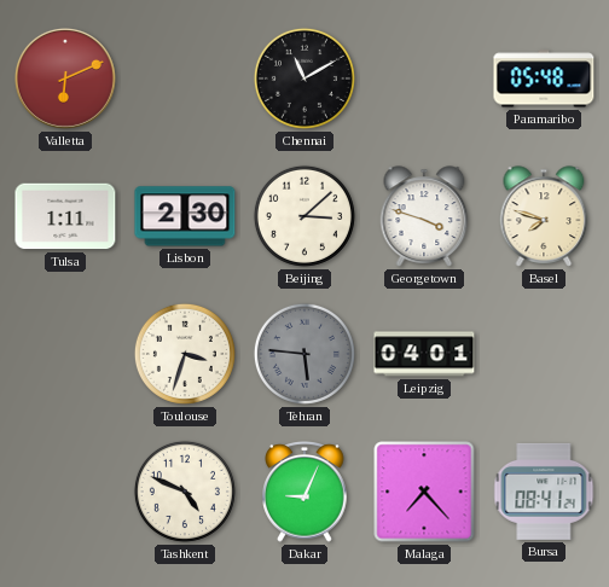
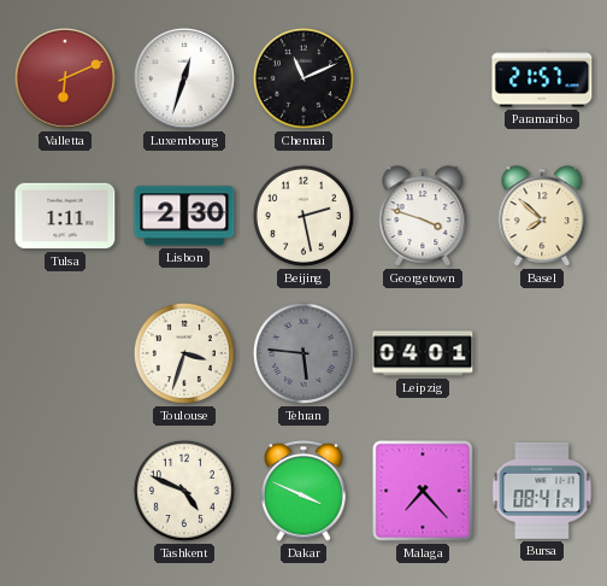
Luxembourg: none -> 12:33 (184, 78)
Chennai: 11:10 -> 11:11 (303, 78)
Paramaribo: 05:48 -> 21:57 (542, 78)
Beijing: 3:08 -> 2:28 (303, 216)
Basel: 7:48 -> 7:52 (542, 216)
Dakar: 9:04 -> 3:49 (303, 492)
